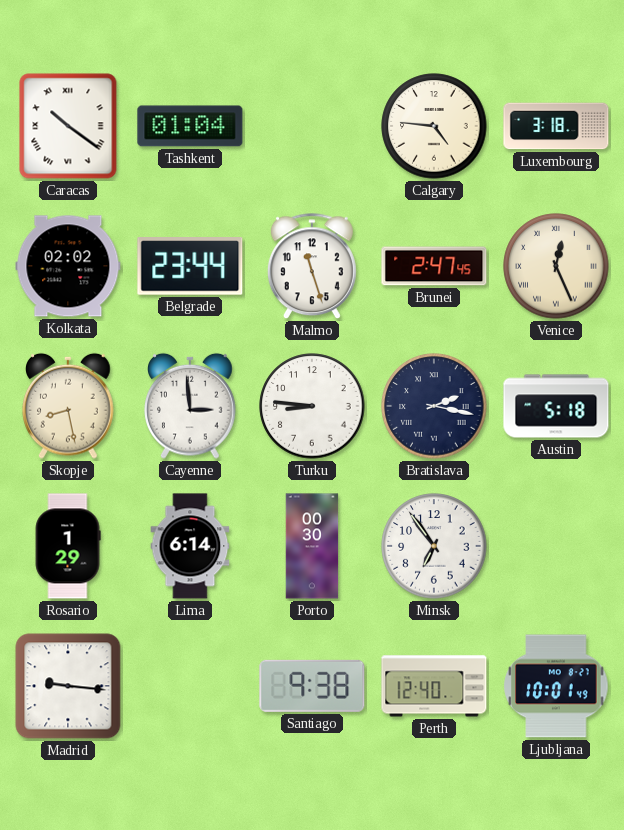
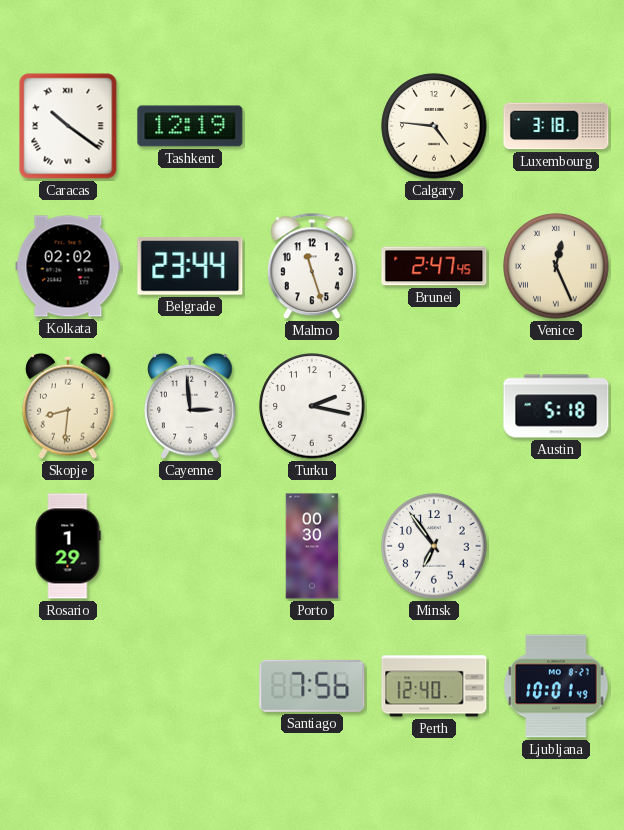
Tashkent: 01:04 -> 12:19 (190, 126)
Skopje: 8:28 -> 8:31 (68, 406)
Turku: 8:46 -> 2:17 (312, 406)
Bratislava: 2:17 -> none (434, 406)
Lima: 6:14 -> none (190, 546)
Madrid: 9:16 -> none (68, 686)
Santiago: 9:38 -> 7:56 (312, 686)
